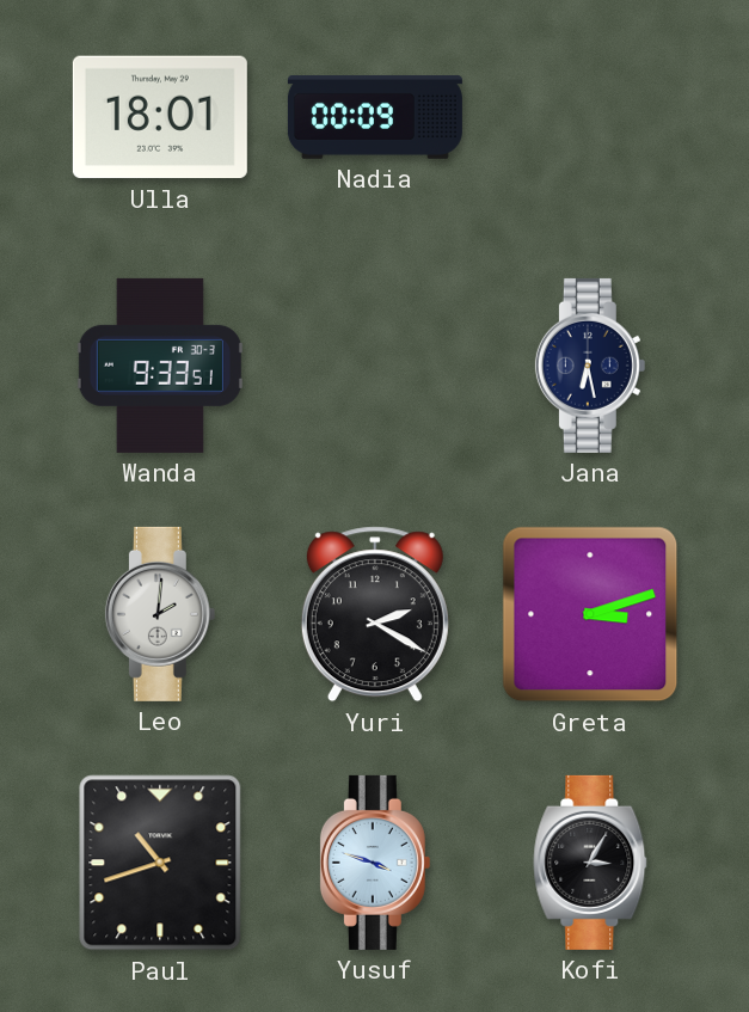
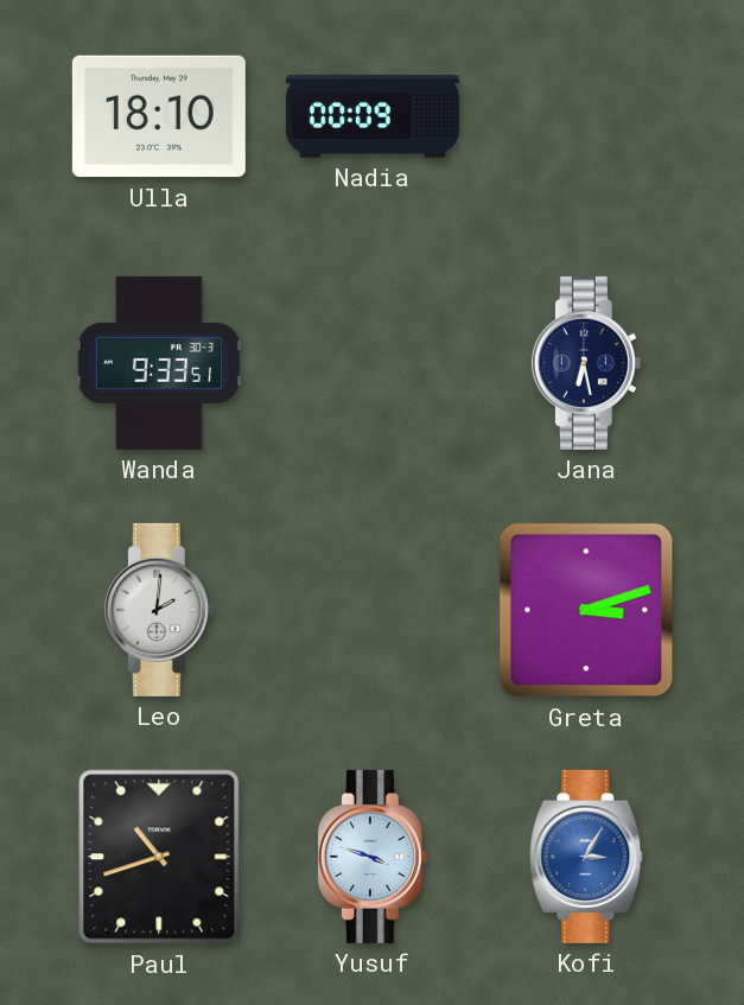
Ulla: 18:01 -> 18:10 (159, 116)
Yuri: 2:20 -> none (375, 614)
Kofi dial: black -> blue (586, 857)
